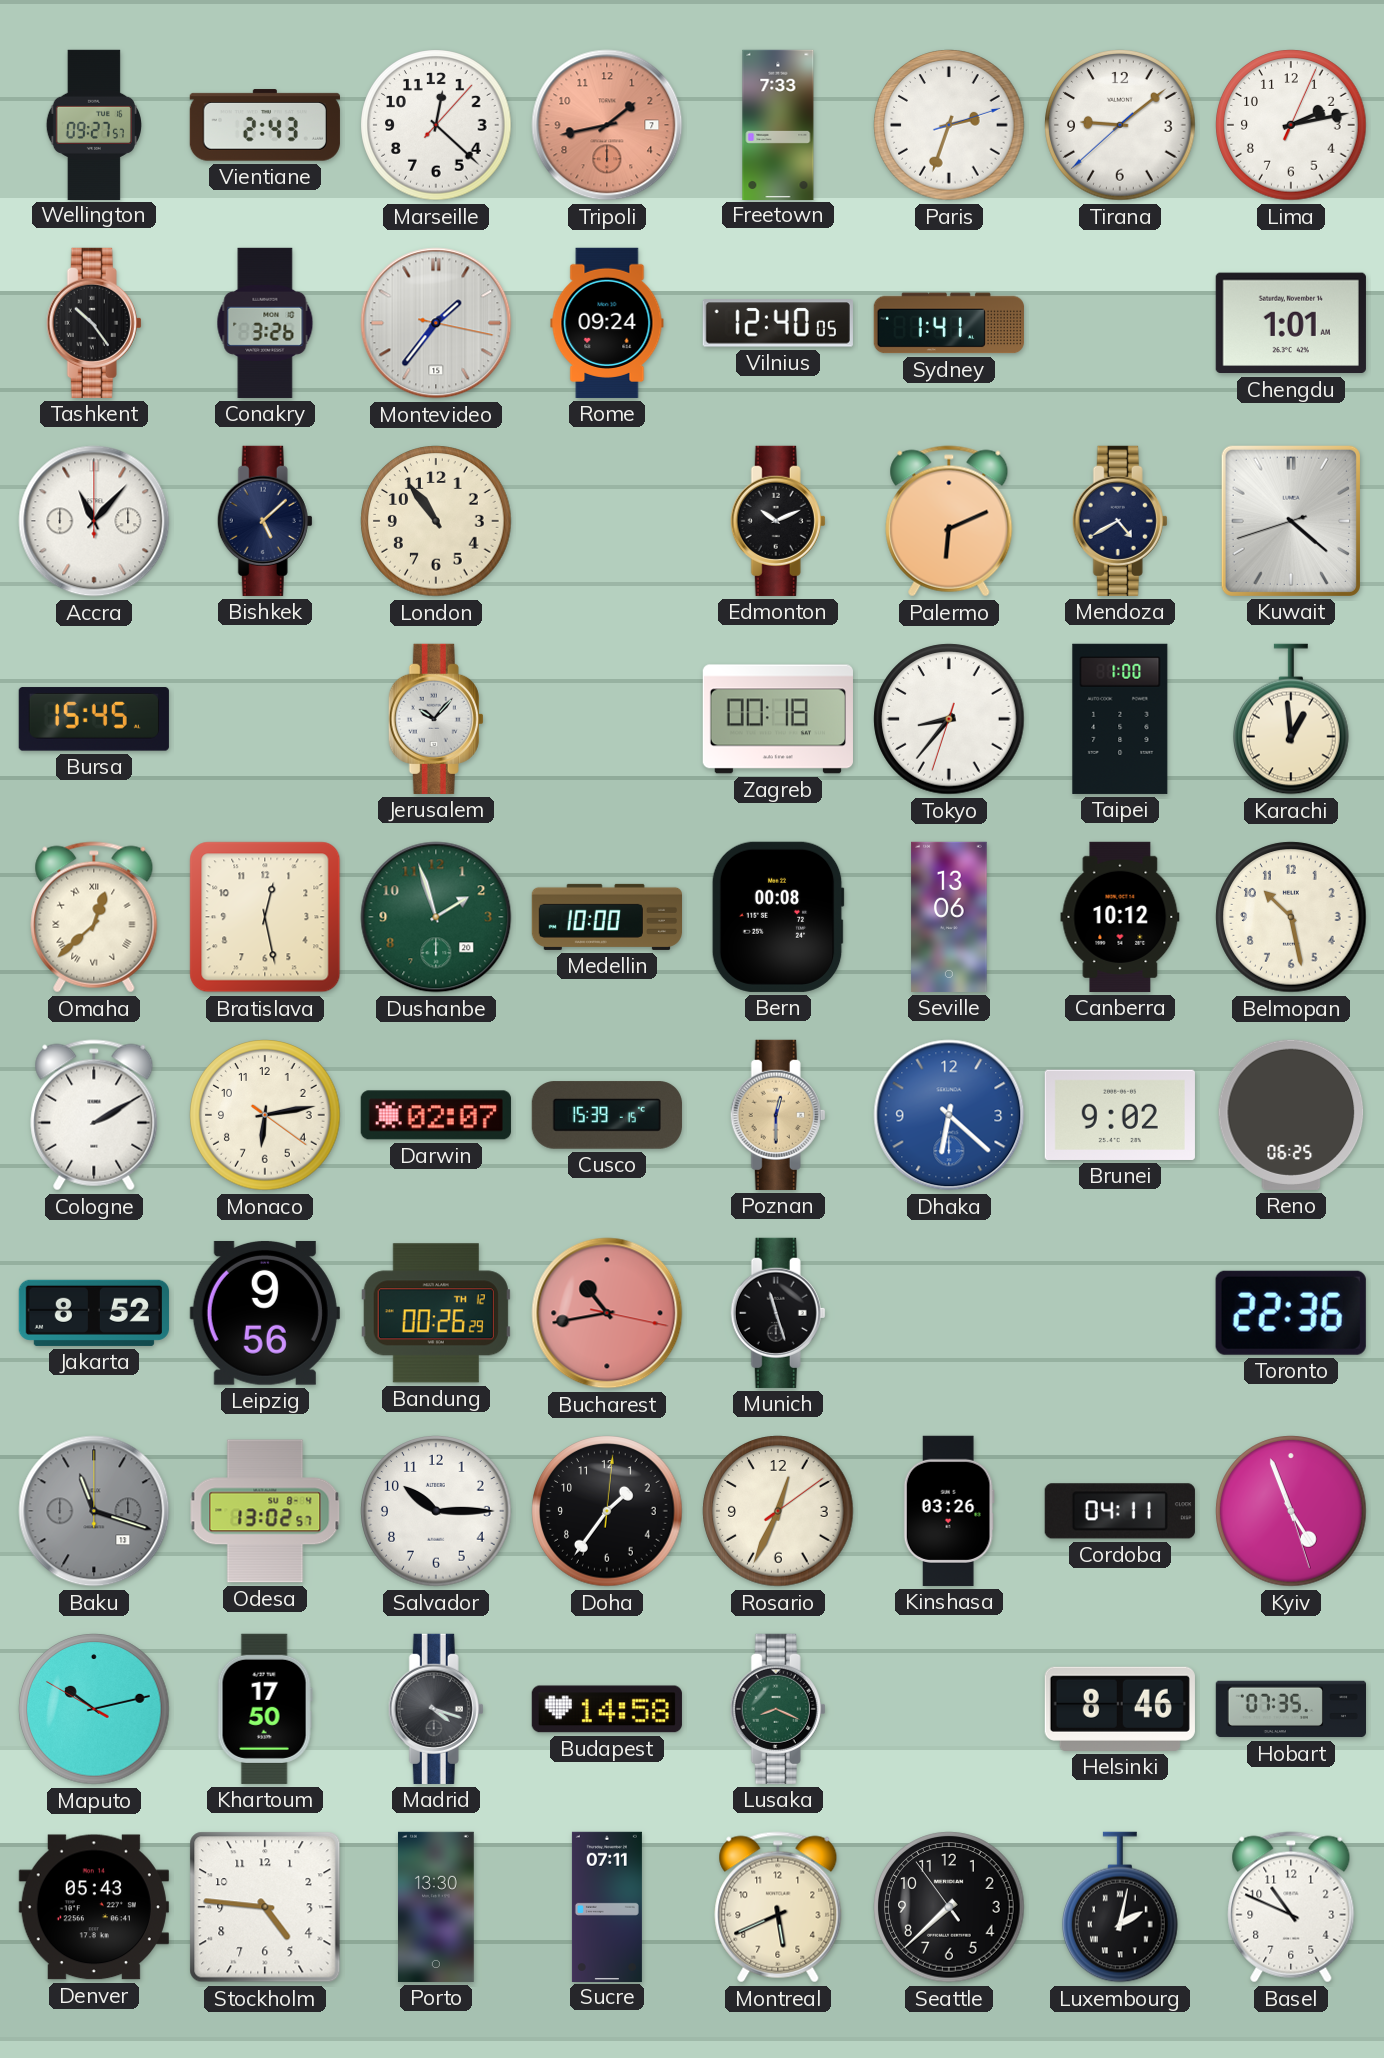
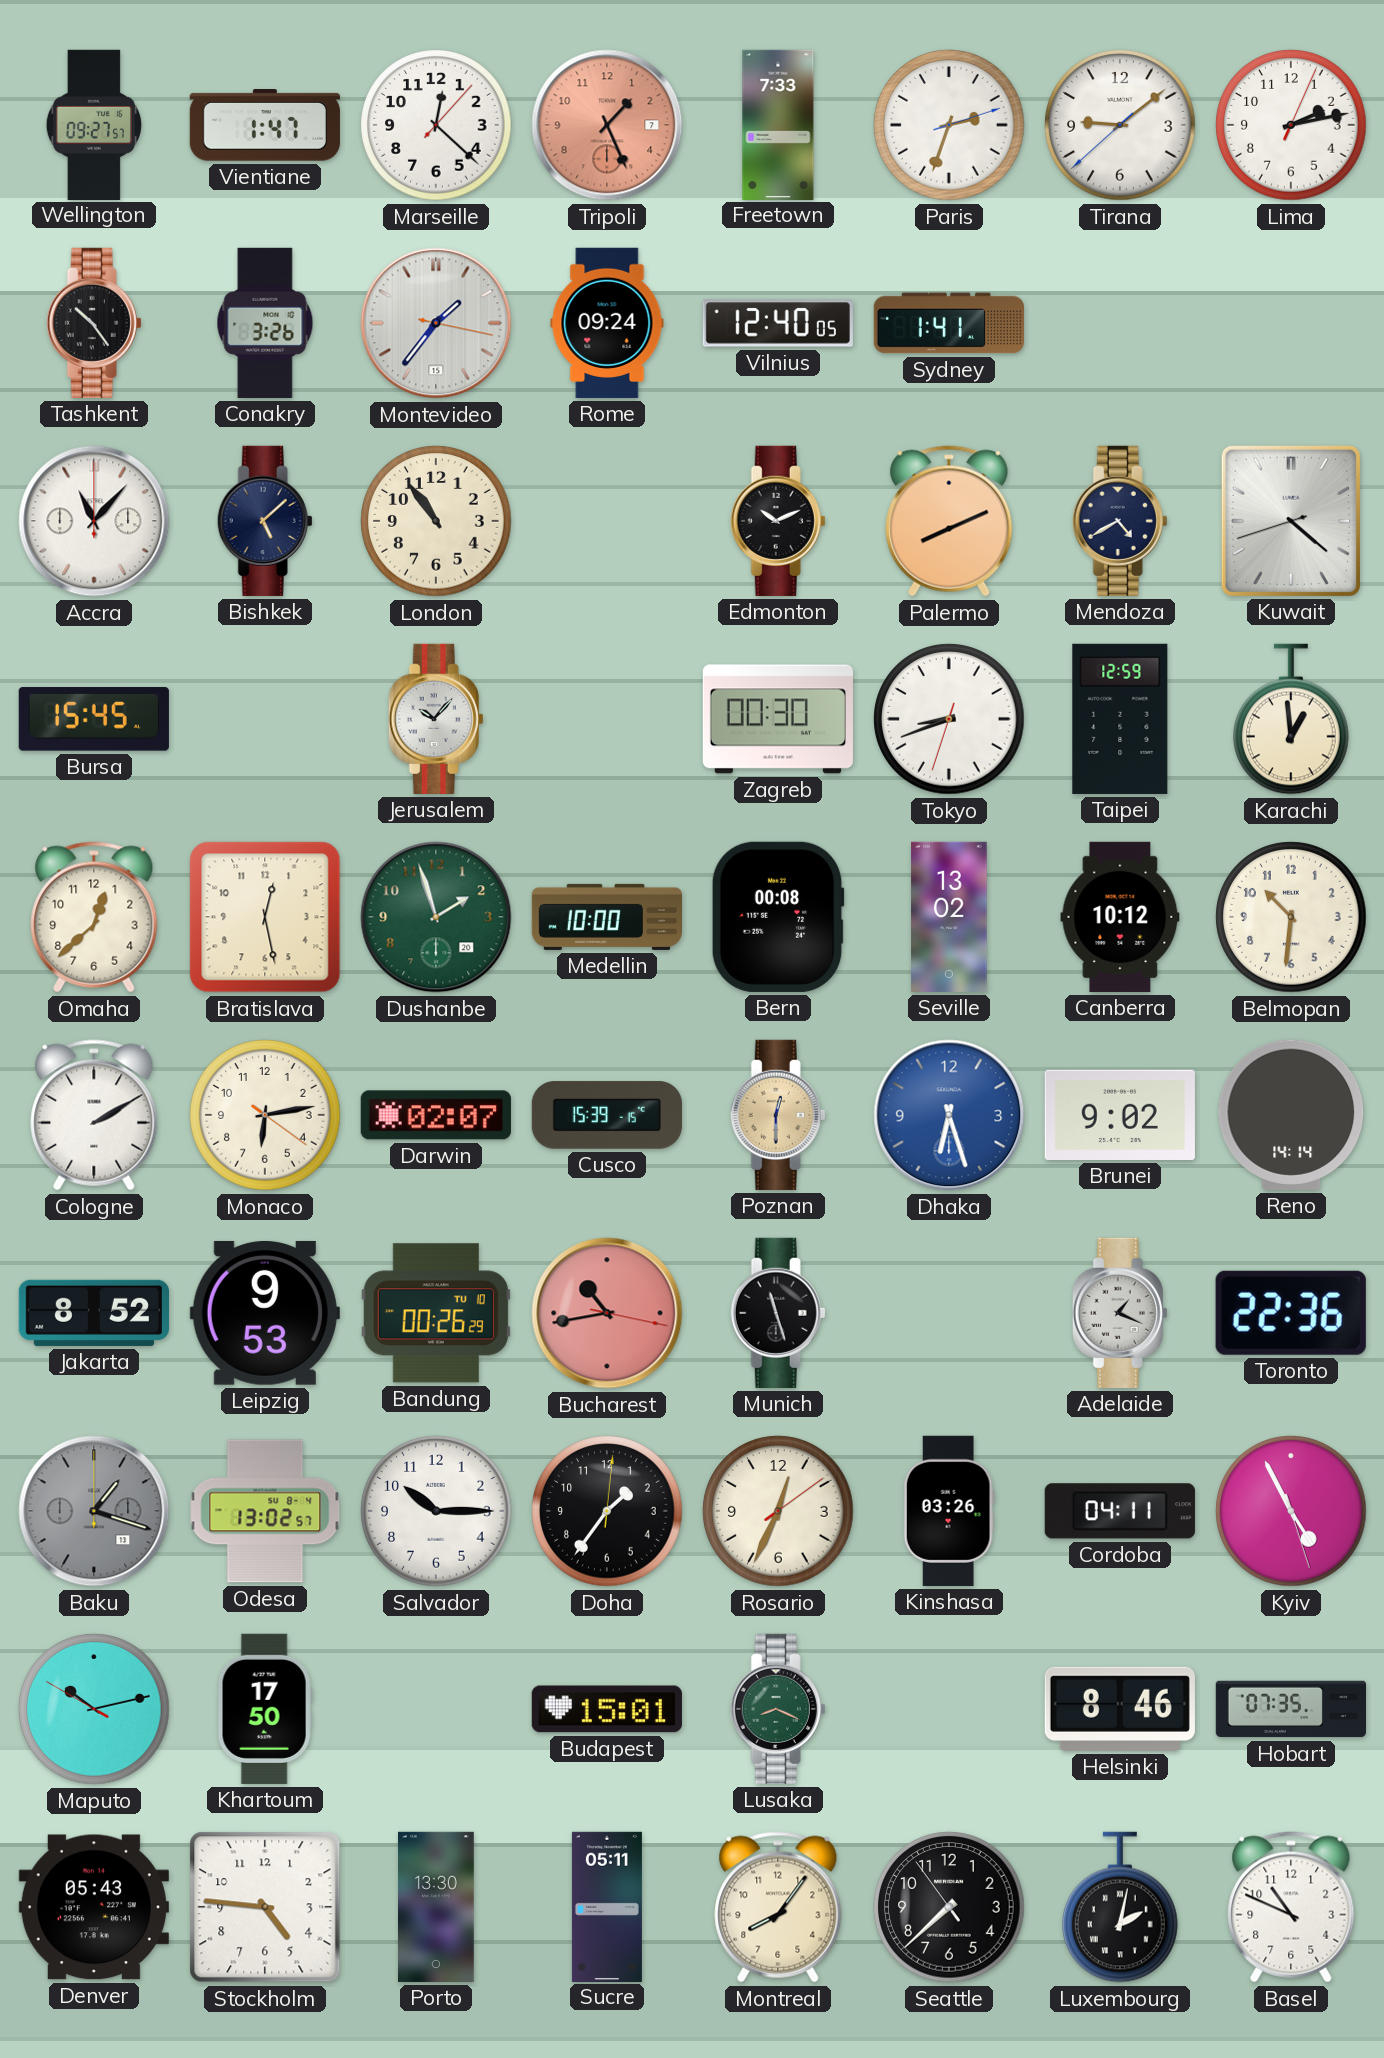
Vientiane: 2:43 -> 1:47 (265, 125)
Tripoli: 1:43 -> 1:26 (607, 125)
Chengdu: 1:01 -> none (1291, 323)
Palermo: 6:11 -> 8:11 (949, 521)
Zagreb: 00:18 -> 00:30 (778, 719)
Tokyo: 8:36 -> 8:41 (949, 719)
Taipei: 1:00 -> 12:59 (1120, 719)
Omaha numerals: Roman -> Arabic (94, 917)
Seville: 13:06 -> 13:02 (949, 917)
Belmopan: 10:28 -> 10:31 (1291, 917)
Dhaka: 6:22 -> 6:27 (949, 1115)
Reno: 06:25 -> 14:14 (1291, 1115)
Leipzig: 9:56 -> 9:53 (265, 1313)
Bandung date: TH 12 -> TU 10 (436, 1313)
Adelaide: none -> 1:19 (1120, 1313)
Baku: 11:18 -> 1:18 (94, 1511)
Kyiv: 4:56 -> 4:55 (1291, 1511)
Madrid: 4:18 -> none (436, 1709)
Budapest: 14:58 -> 15:01 (607, 1709)
Sucre: 07:11 -> 05:11 (607, 1906)
Montreal: 5:41 -> 8:06 (778, 1907)
